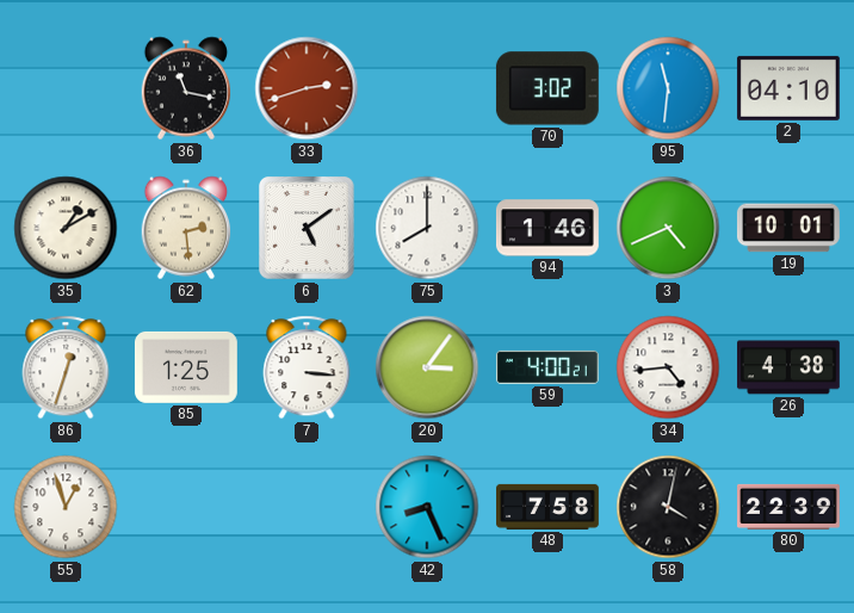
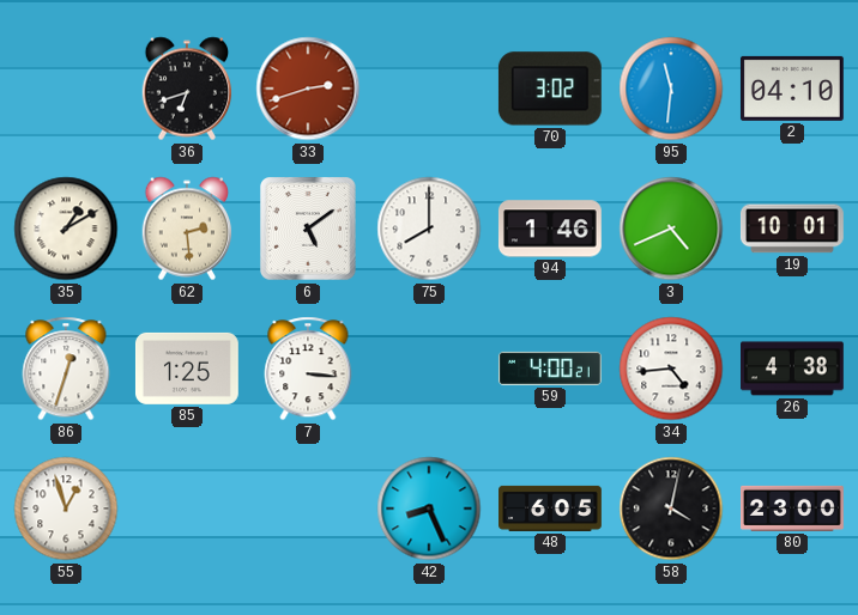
36: 11:17 -> 6:42 (187, 89)
20: 3:06 -> none (427, 367)
48: 7:58 -> 6:05 (551, 509)
80: 22:39 -> 23:00 (793, 509)
